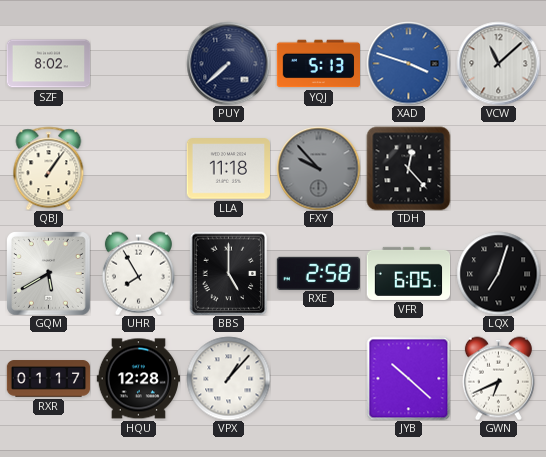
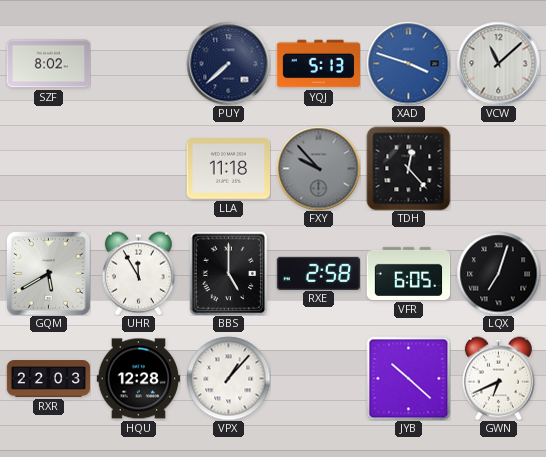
QBJ: 1:06 -> none (49, 168)
UHR: 7:55 -> 11:55 (138, 273)
RXR: 01:17 -> 22:03 (48, 379)
